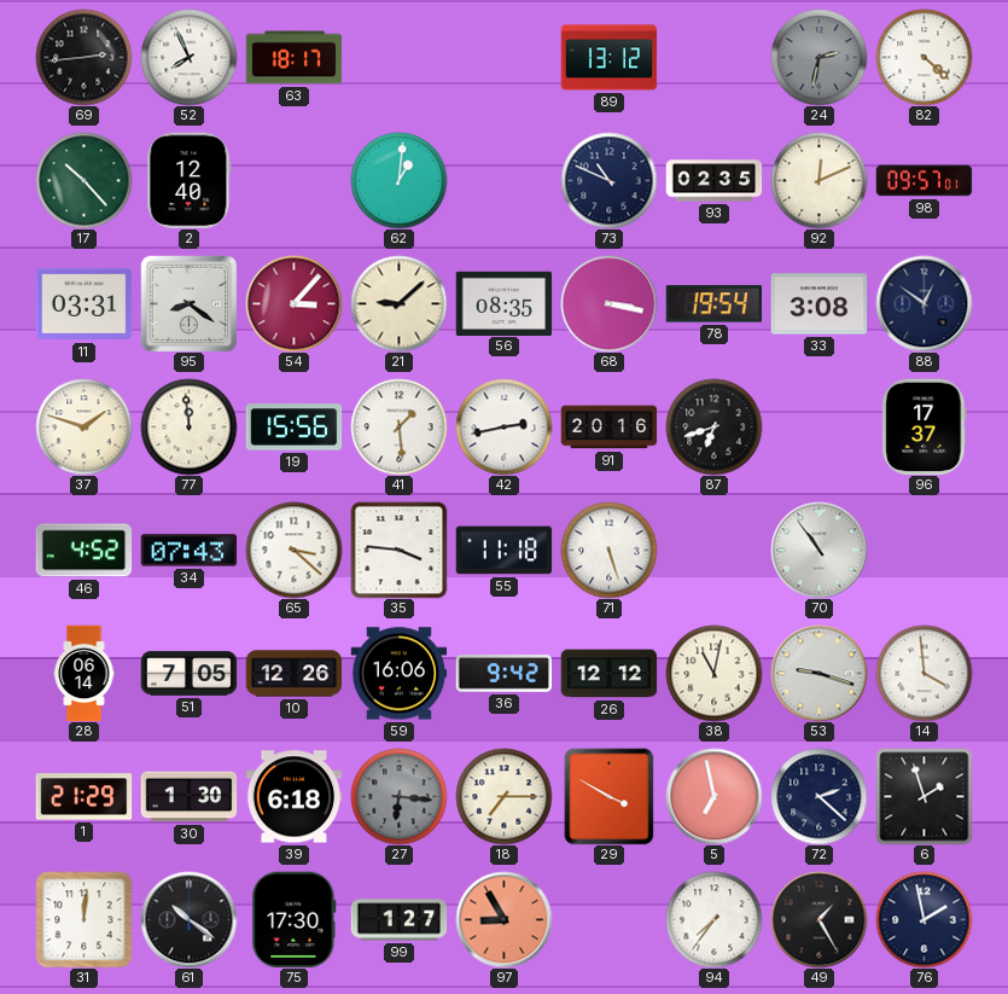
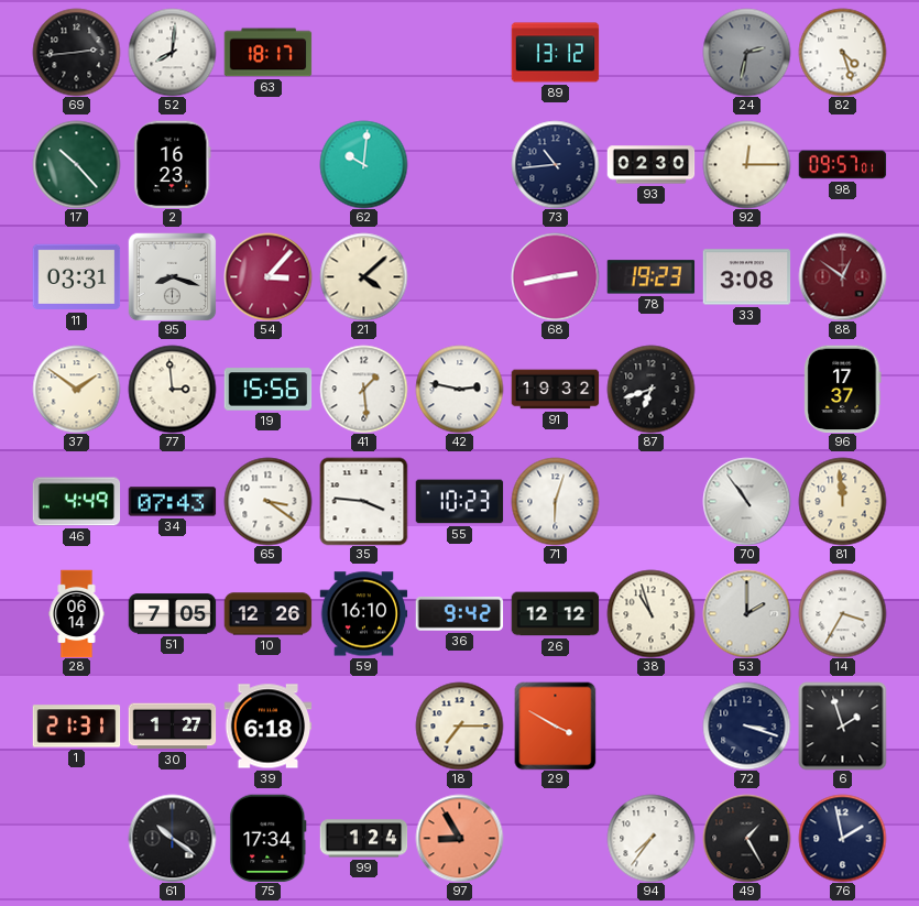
52: 7:56 -> 8:01 (172, 52)
82: 4:22 -> 4:27 (842, 52)
2: 12:40 -> 16:23 (173, 164)
62: 1:01 -> 10:01 (363, 164)
73: 10:49 -> 10:44 (555, 164)
93: 02:35 -> 02:30 (650, 165)
92: 12:11 -> 12:15 (746, 164)
95: 8:21 -> 8:18 (172, 276)
21: 9:08 -> 4:08 (363, 276)
56: 08:35 -> none (503, 303)
68: 3:17 -> 2:43 (555, 276)
78: 19:54 -> 19:23 (650, 277)
88 dial: navy -> burgundy (842, 276)
37: 1:48 -> 1:51 (76, 389)
77: 11:59 -> 2:59 (172, 389)
42: 2:43 -> 2:47 (459, 389)
91: 20:16 -> 19:32 (555, 390)
46: 4:52 -> 4:49 (76, 502)
65: 3:22 -> 3:21 (267, 501)
55: 11:18 -> 10:23 (459, 502)
71: 5:27 -> 6:03 (555, 501)
81: none -> 11:59 (842, 501)
59: 16:06 -> 16:10 (363, 614)
38: 11:02 -> 10:57 (650, 613)
53: 9:18 -> 2:00 (746, 613)
14: 3:59 -> 3:35 (842, 613)
1: 21:29 -> 21:31 (76, 727)
30: 1:30 -> 1:27 (172, 727)
27: 6:16 -> none (398, 796)
5: 6:58 -> none (713, 796)
72: 2:22 -> 3:18 (746, 725)
31: 12:01 -> none (83, 919)
75: 17:30 -> 17:34 (269, 838)
99: 1:27 -> 1:24 (363, 839)
